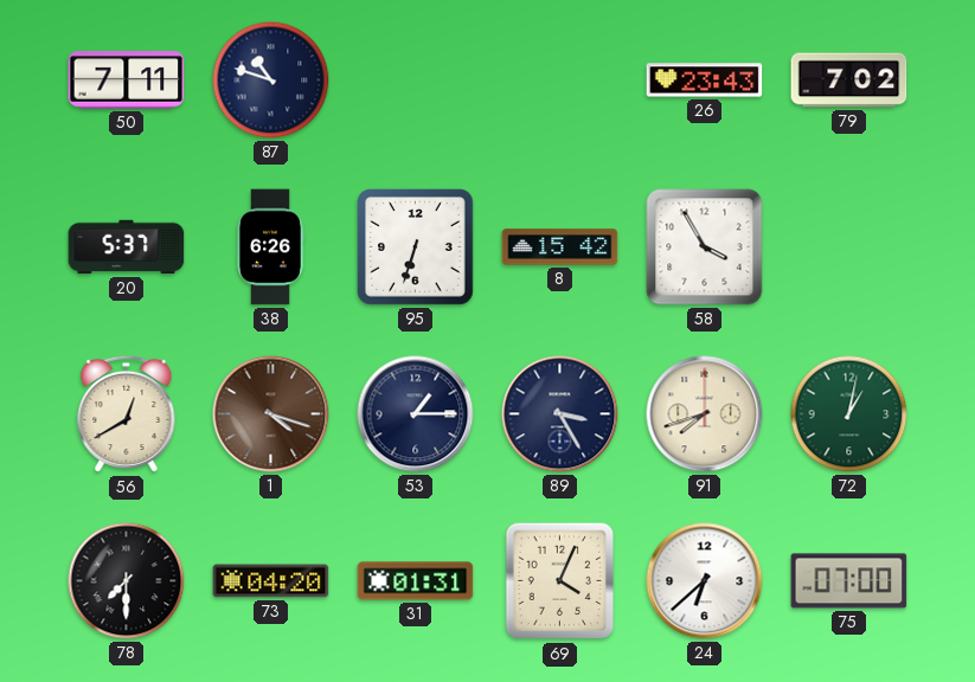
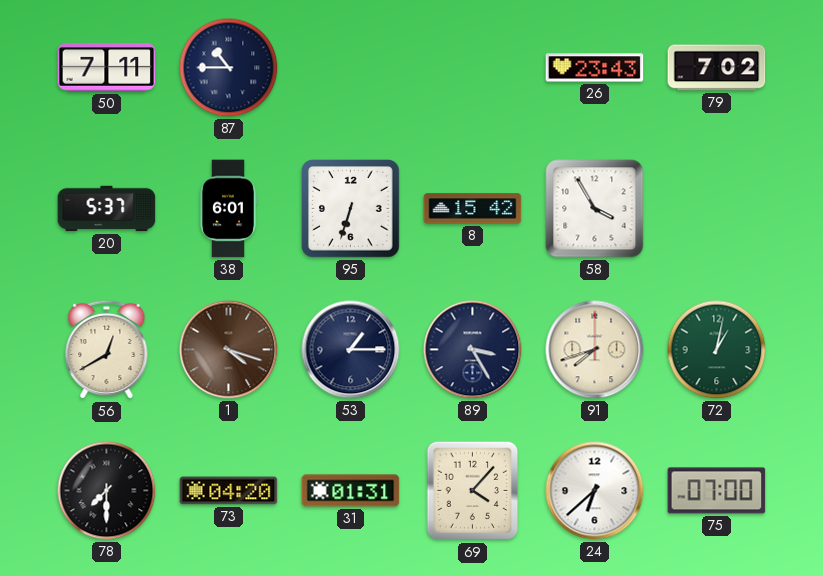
87: 10:48 -> 10:45 (229, 68)
38: 6:26 -> 6:01 (228, 209)
69: 4:04 -> 4:07 (473, 491)
